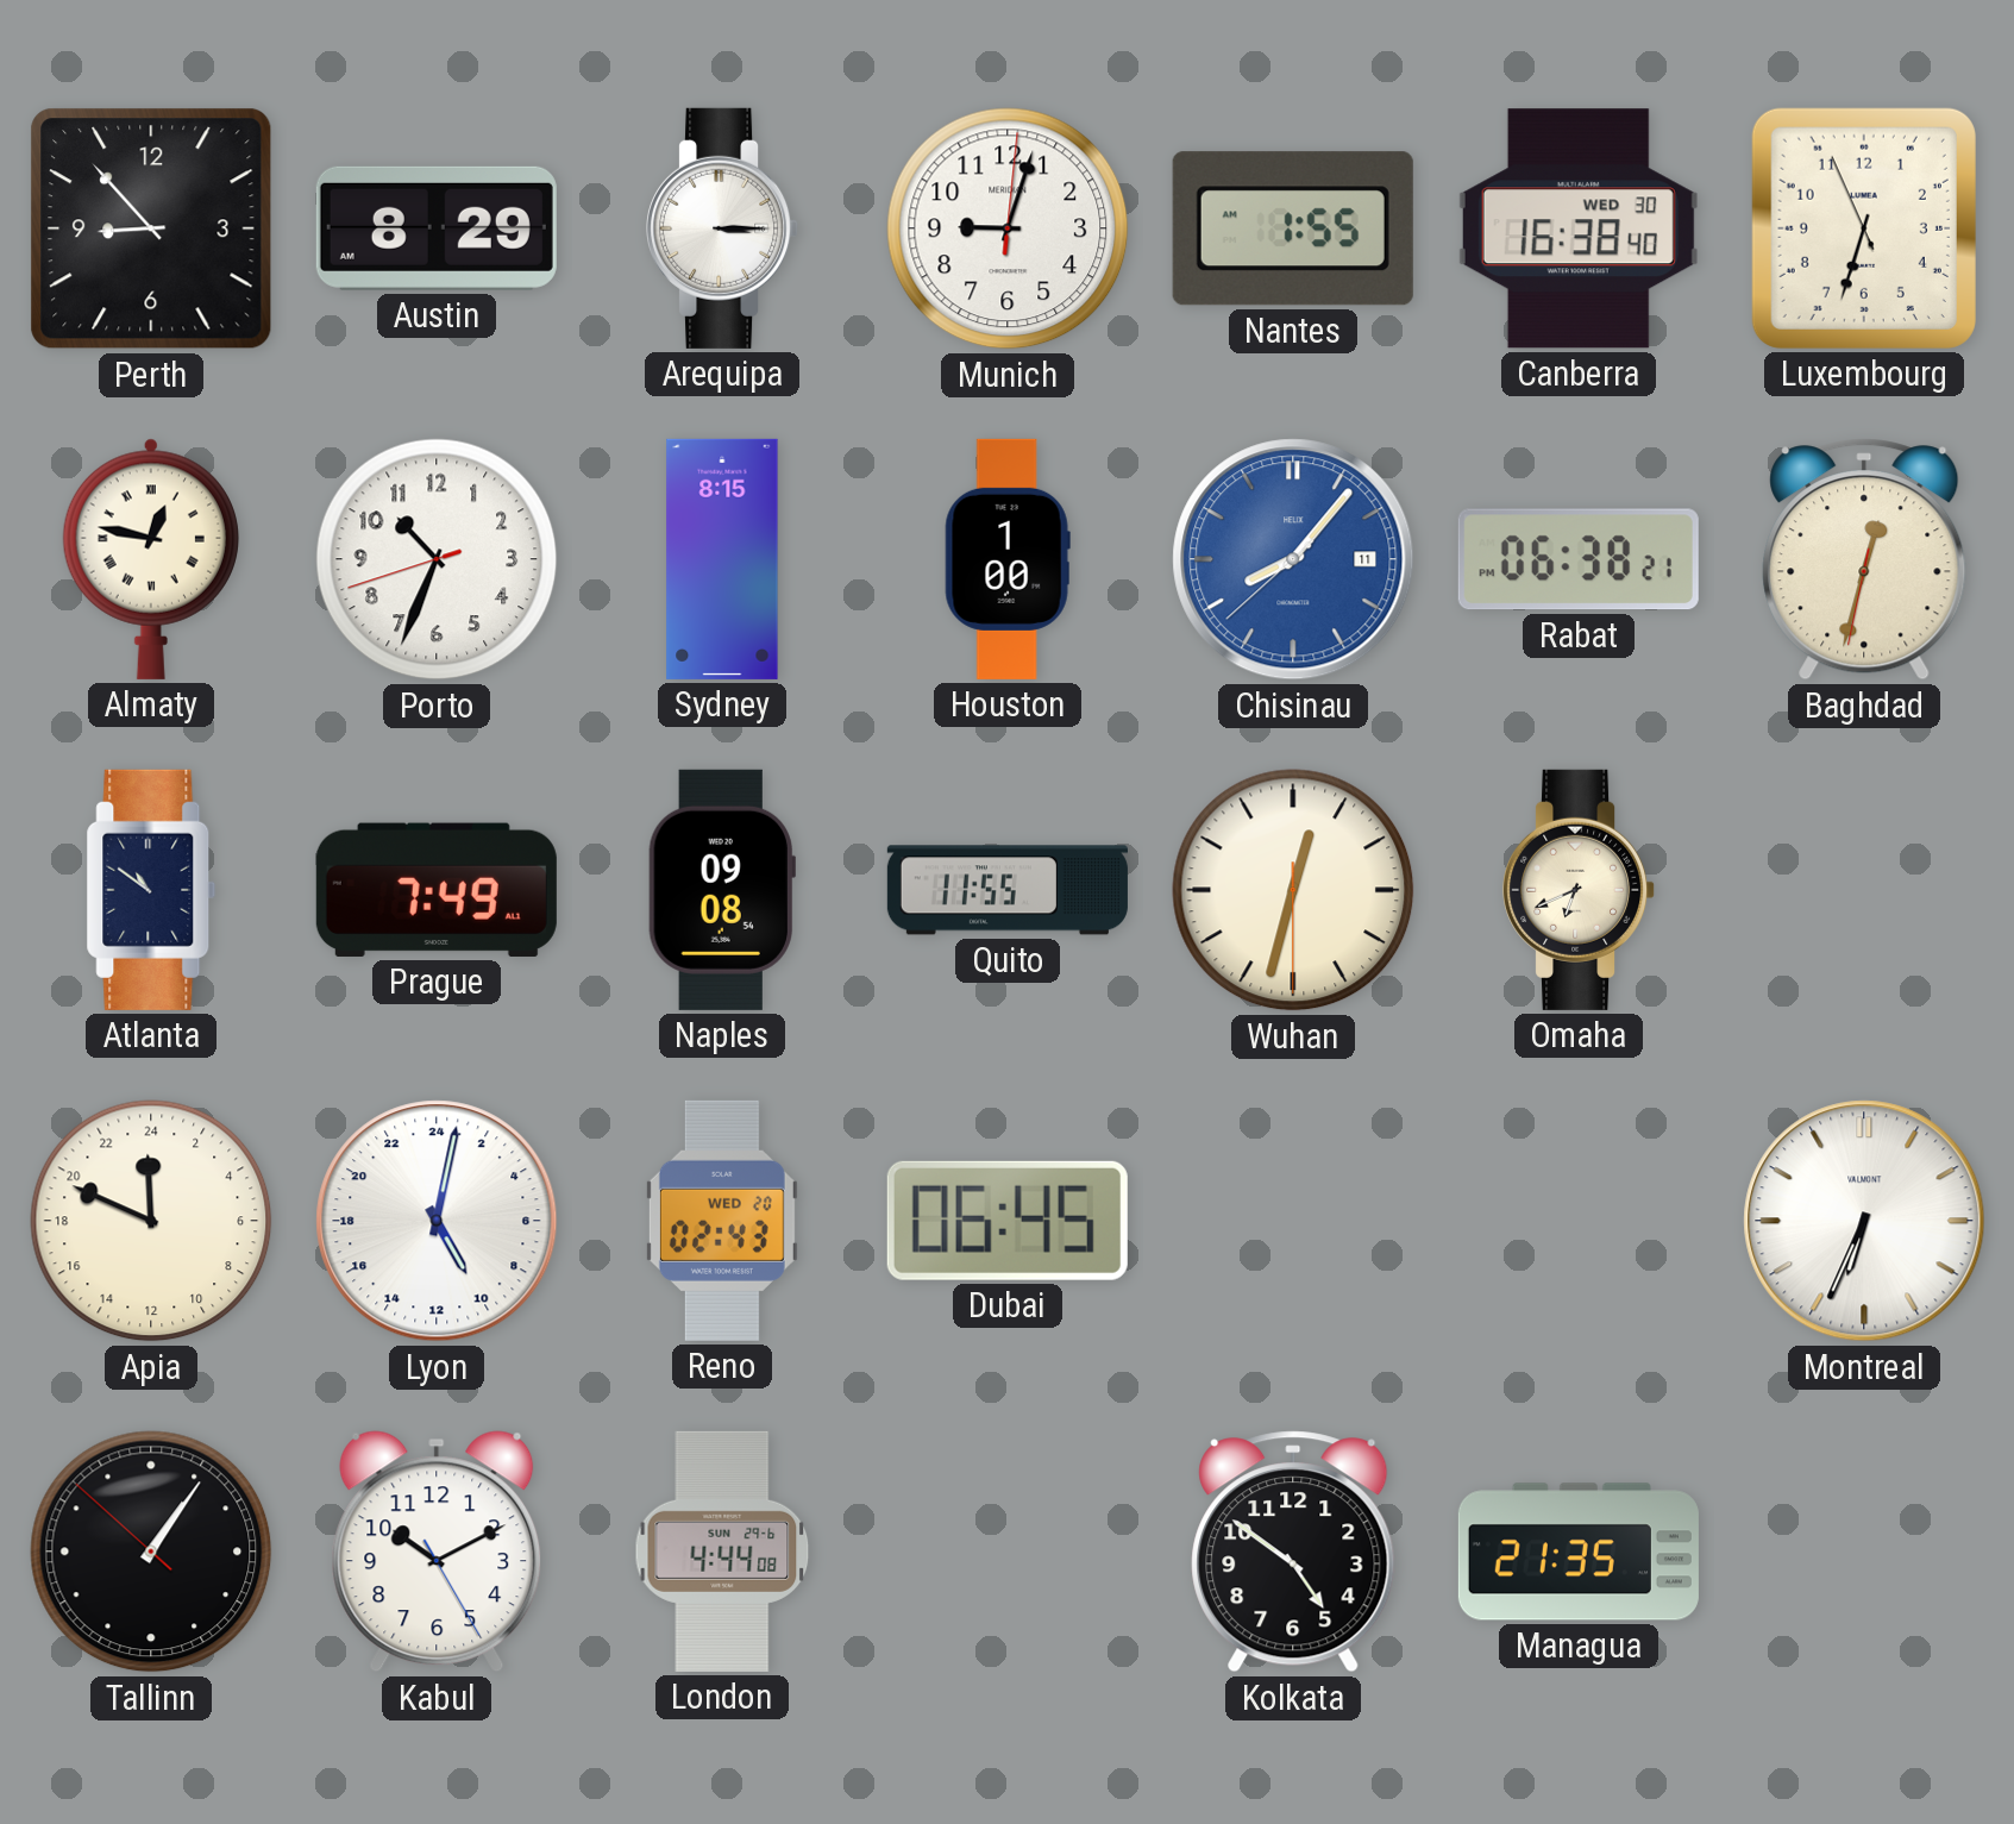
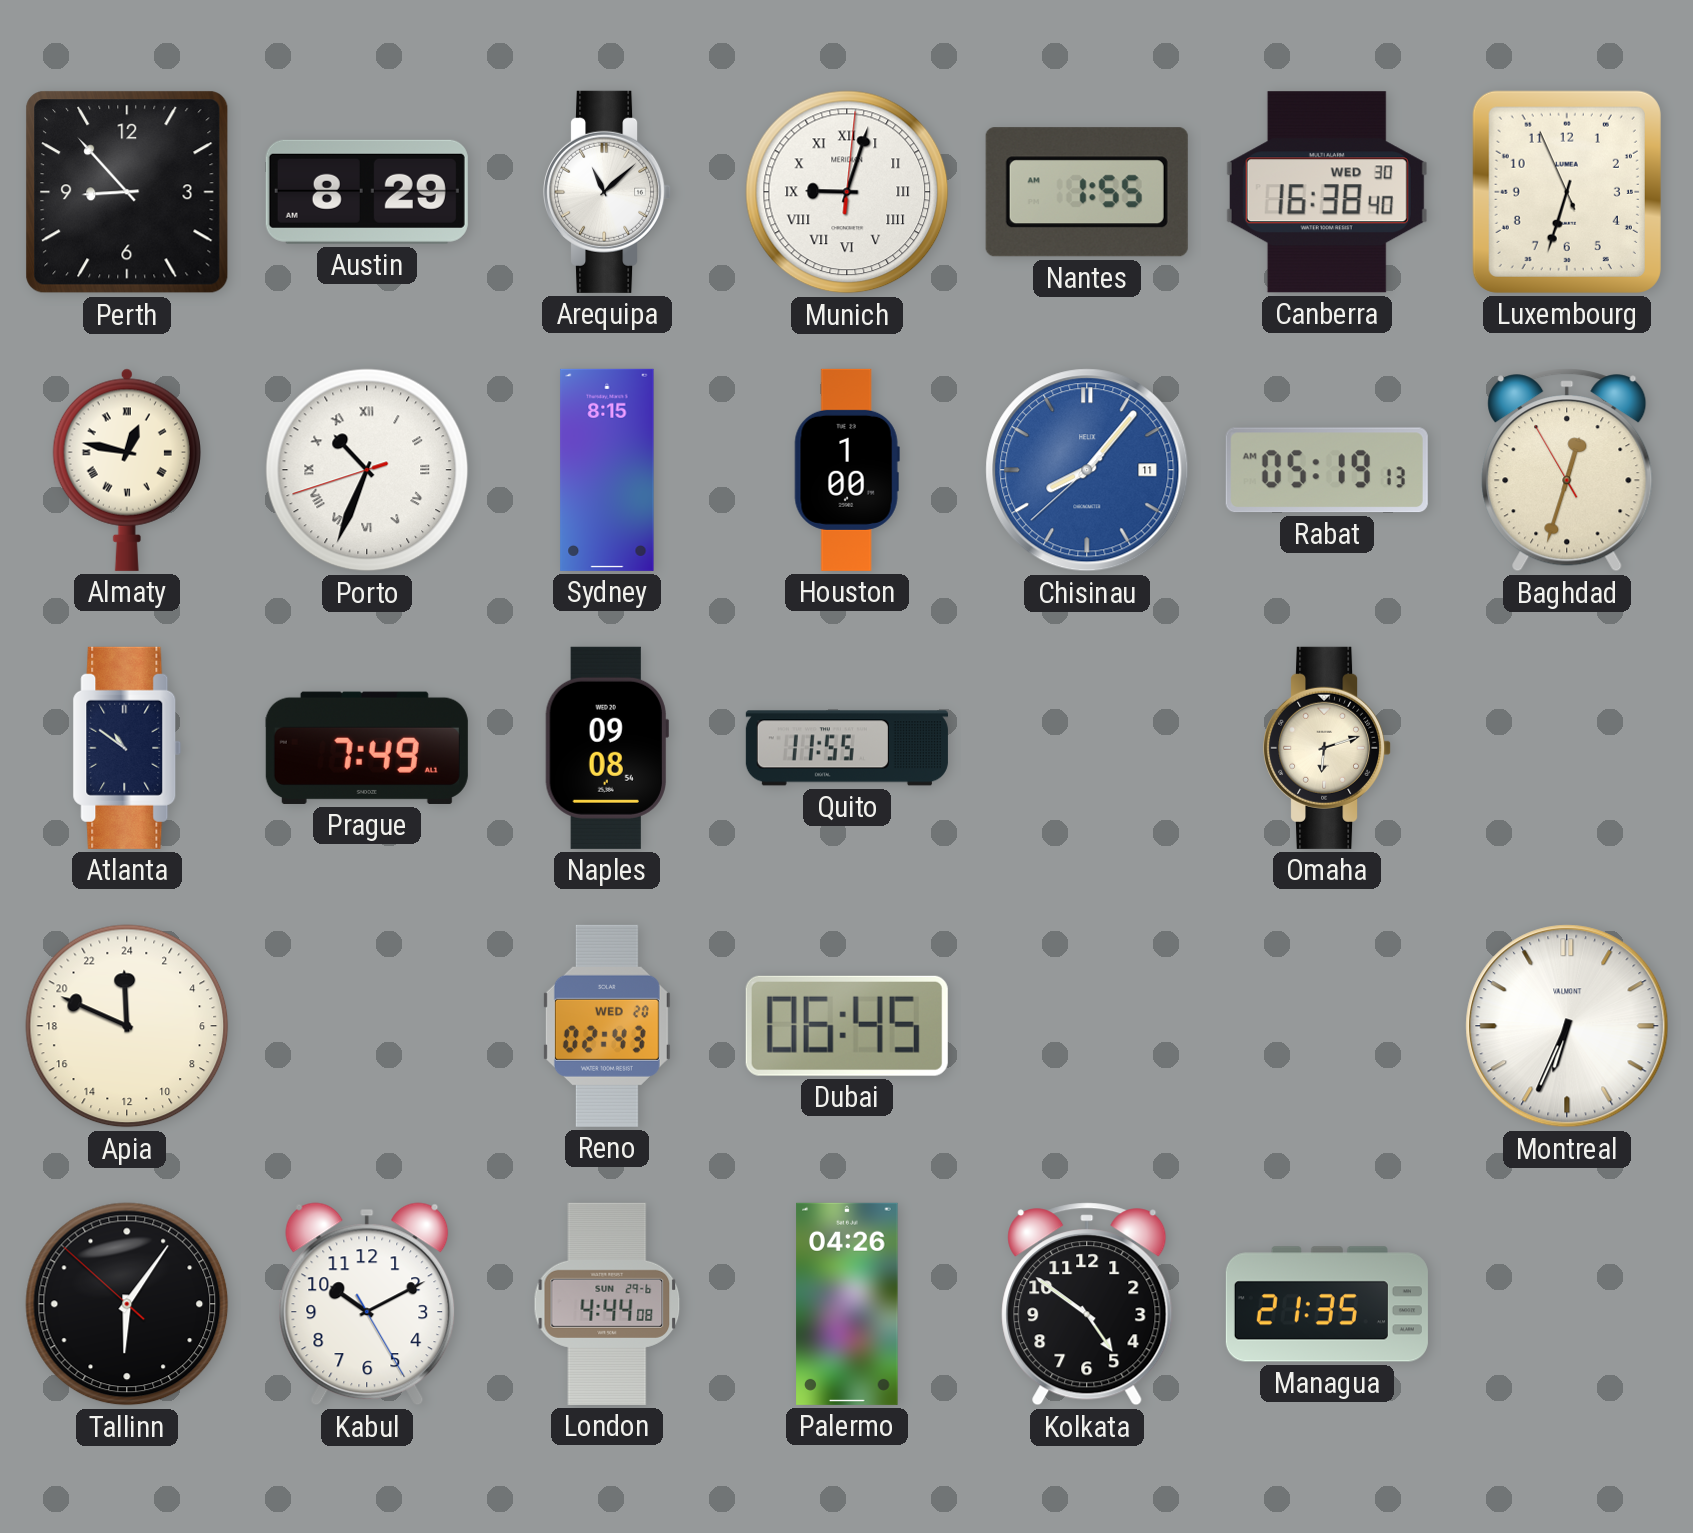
Arequipa: 3:15 -> 11:08 (608, 192)
Munich numerals: Arabic -> Roman (847, 192)
Porto numerals: Arabic -> Roman (367, 470)
Rabat: 06:38 -> 05:19 (1327, 470)
Baghdad: 12:32:32 -> 12:32:55 (1567, 470)
Wuhan: 12:32 -> none (1293, 890)
Omaha: 6:41 -> 6:12 (1328, 748)
Lyon: 10:02 -> none (437, 1221)
Tallinn: 1:05 -> 6:05 (127, 1304)
Palermo: none -> 04:26 (847, 1304)
